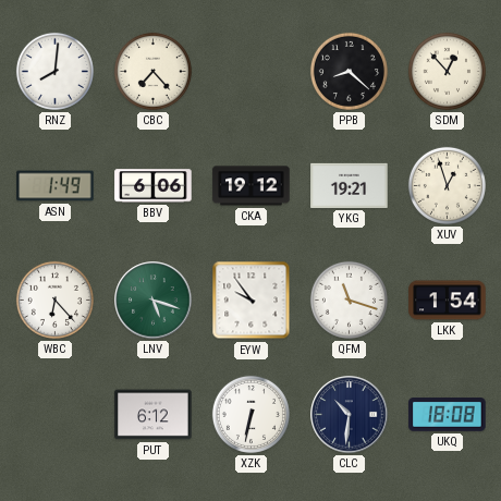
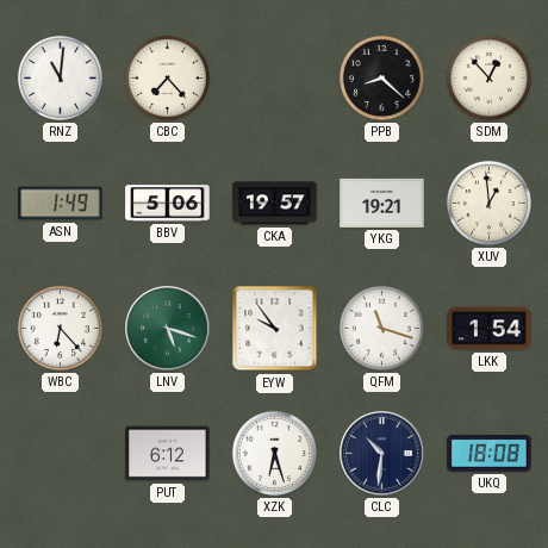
RNZ: 8:01 -> 11:01 (60, 77)
BBV: 6:06 -> 5:06 (168, 204)
CKA: 19:12 -> 19:57 (275, 204)
XUV: 12:57 -> 12:59 (488, 203)
XZK: 6:32 -> 6:27 (274, 453)
